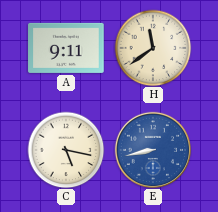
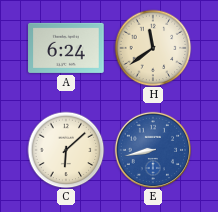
A: 9:11 -> 6:24 (66, 48)
C: 5:17 -> 6:08 (66, 150)
